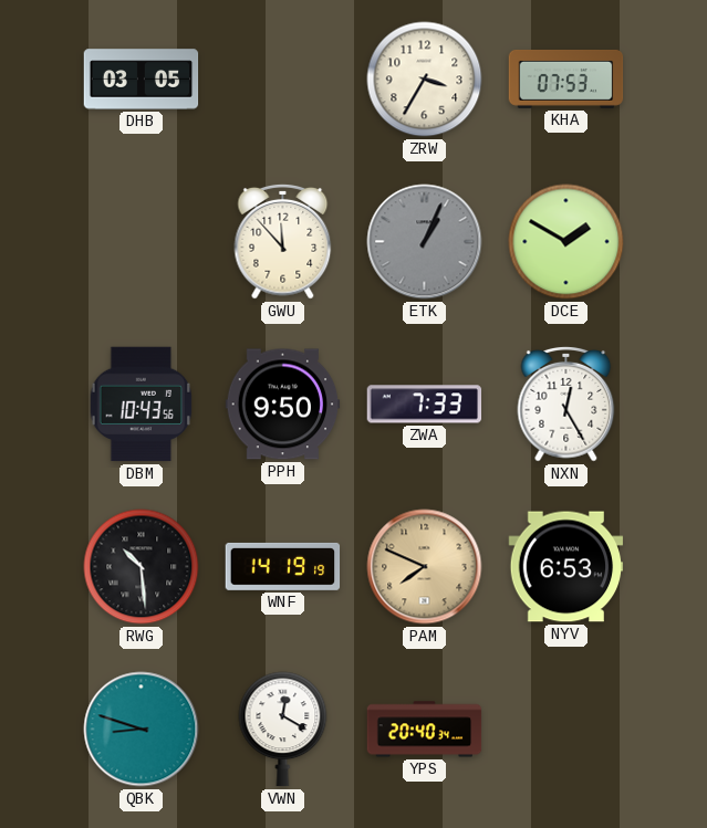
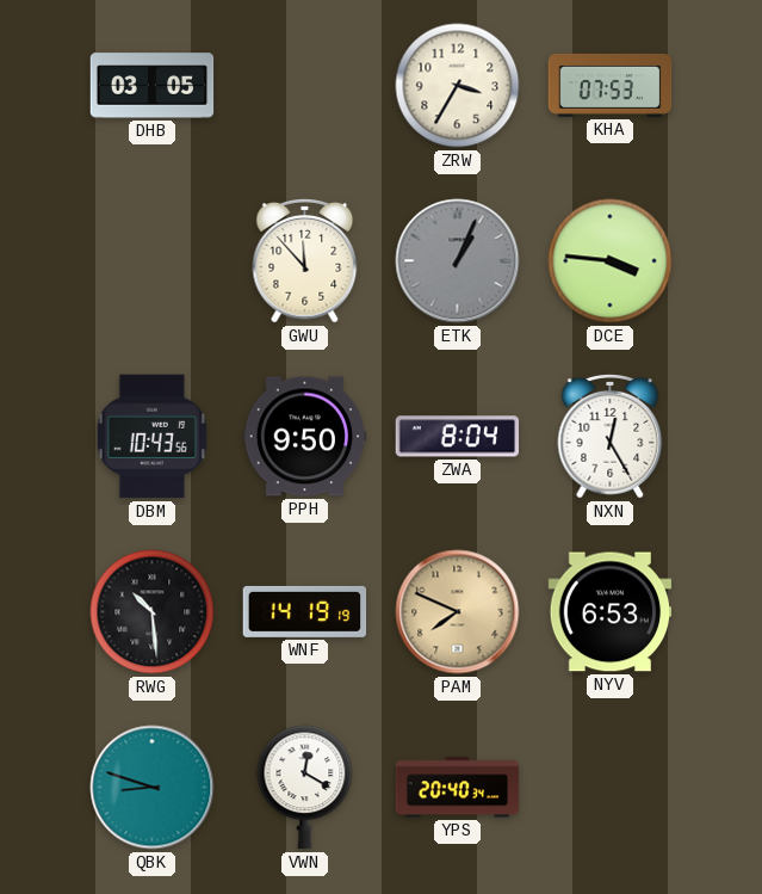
DCE: 1:50 -> 3:46 (611, 261)
ZWA: 7:33 -> 8:04 (458, 437)
